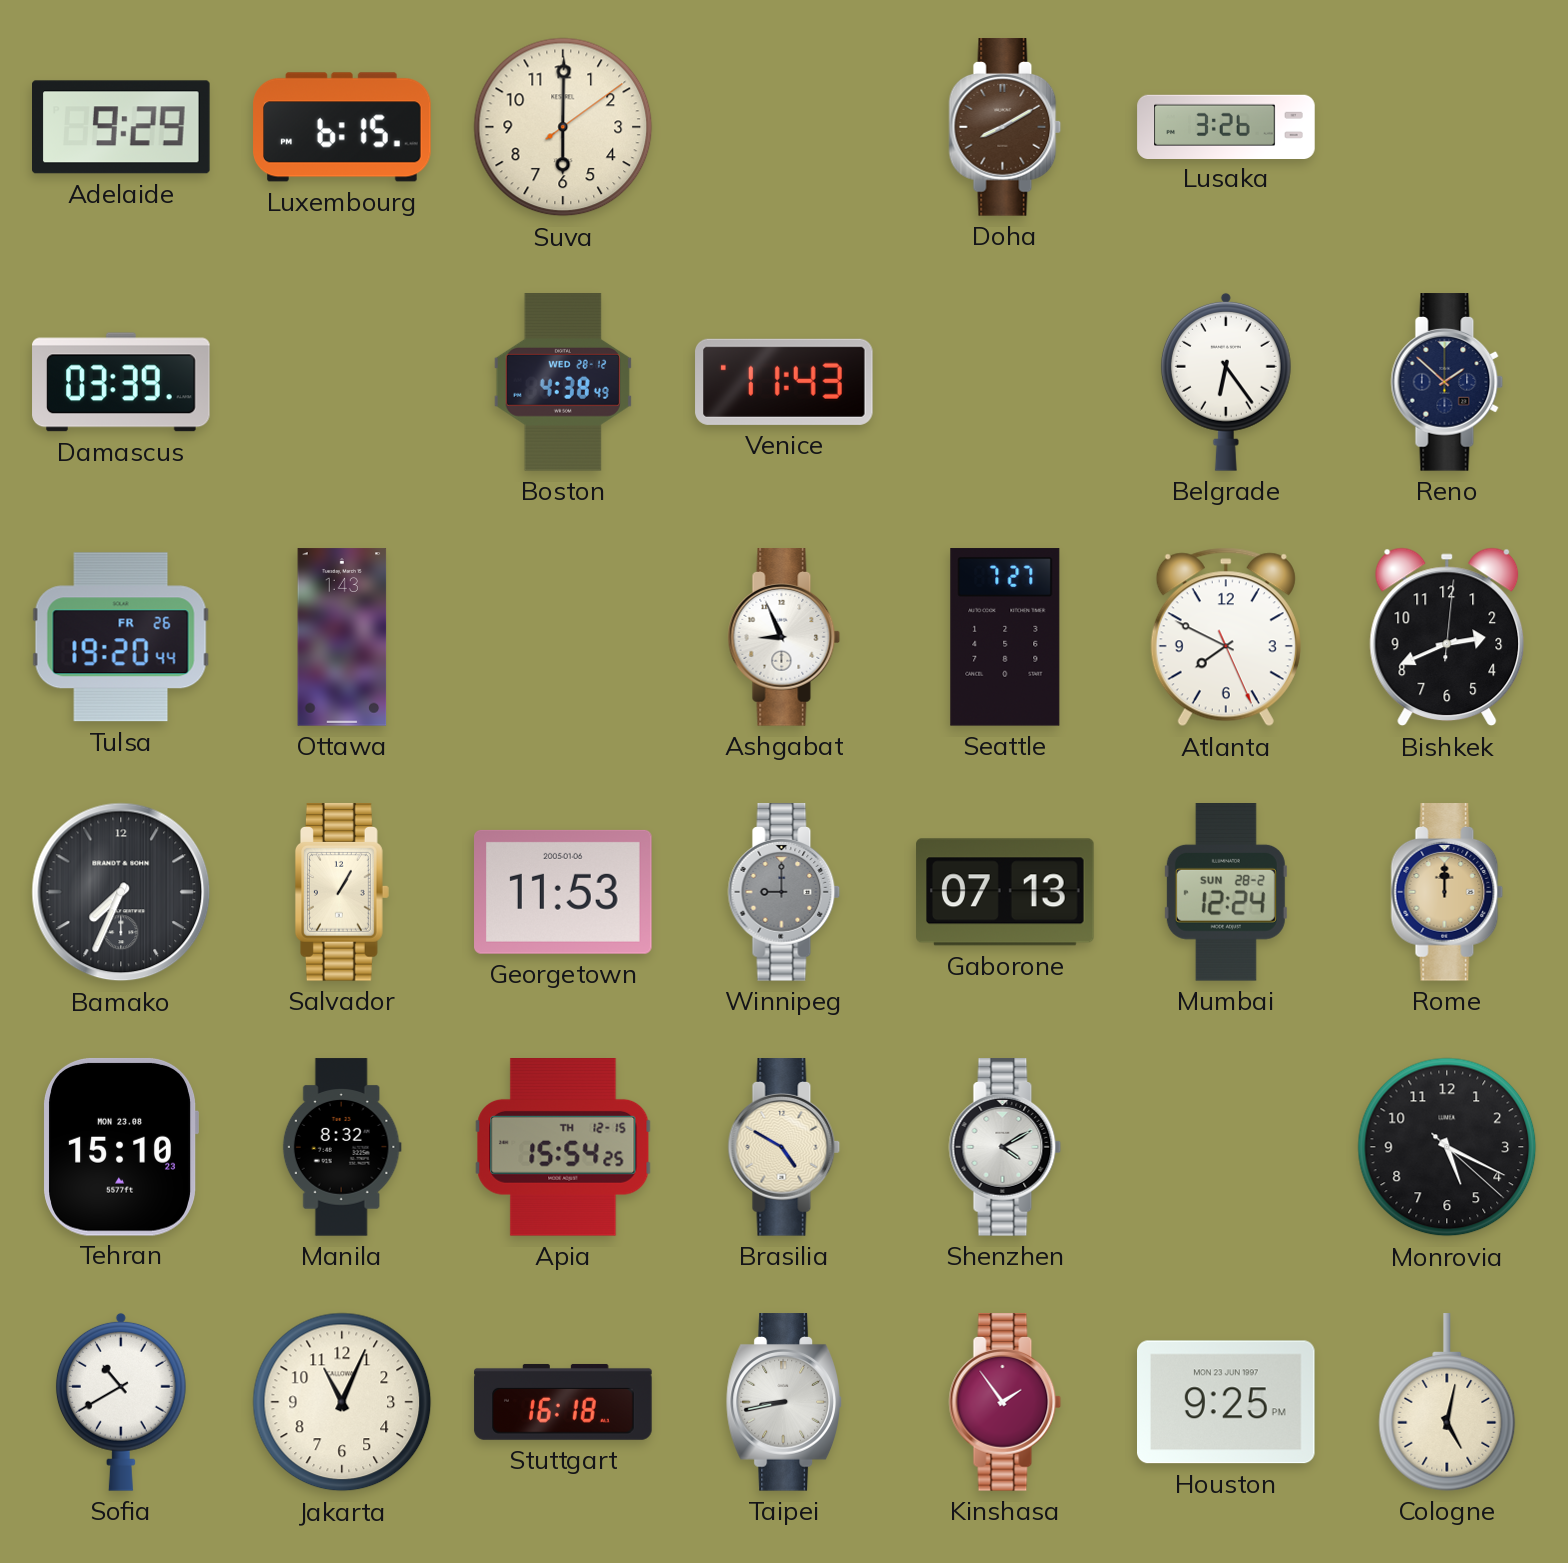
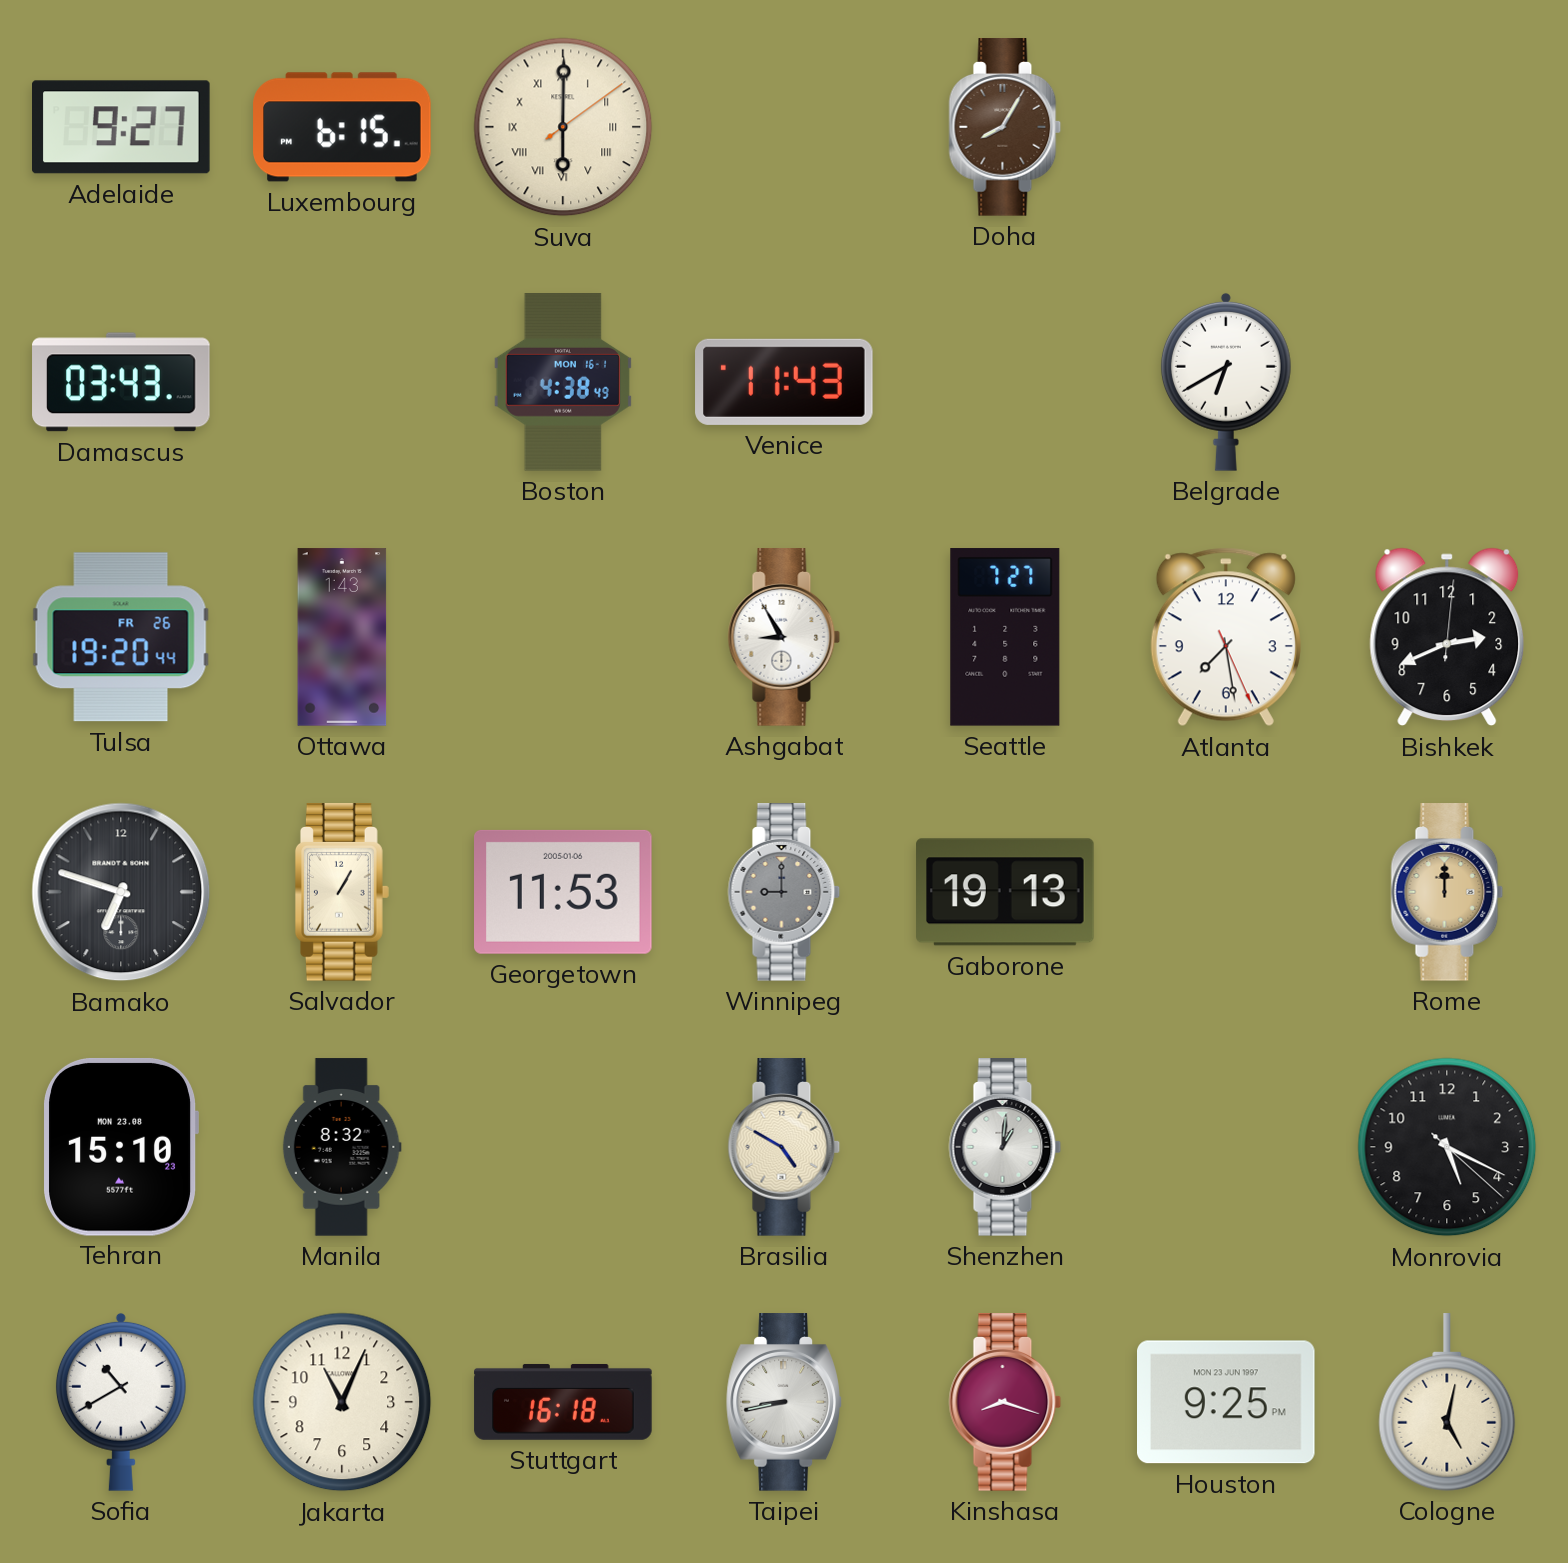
Adelaide: 9:29 -> 9:27 (122, 127)
Suva numerals: Arabic -> Roman (563, 127)
Doha: 8:10 -> 8:05 (1005, 127)
Lusaka: 3:26 -> none (1226, 126)
Damascus: 03:39 -> 03:43 (121, 382)
Boston date: WED 28-12 -> MON 16-1 (563, 382)
Belgrade: 6:24 -> 6:40 (1226, 382)
Reno: 1:52 -> none (1447, 382)
Ashgabat: 8:56 -> 8:55 (784, 637)
Atlanta: 7:49 -> 7:28 (1226, 637)
Bamako: 7:34 -> 6:48 (121, 892)
Gaborone: 07:13 -> 19:13 (1005, 892)
Mumbai: 12:24 -> none (1226, 893)
Apia: 15:54 -> none (563, 1148)
Shenzhen: 4:10 -> 1:01 (1005, 1147)
Kinshasa: 1:54 -> 8:18 (1005, 1402)
